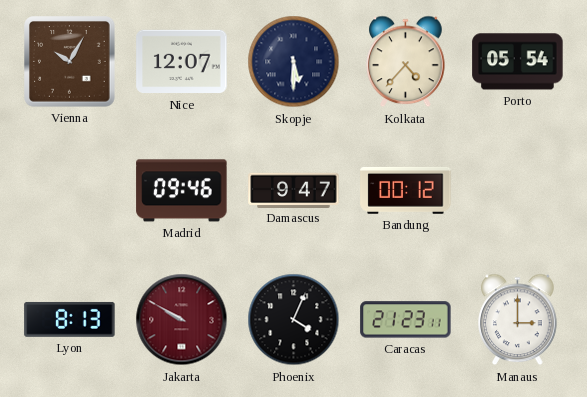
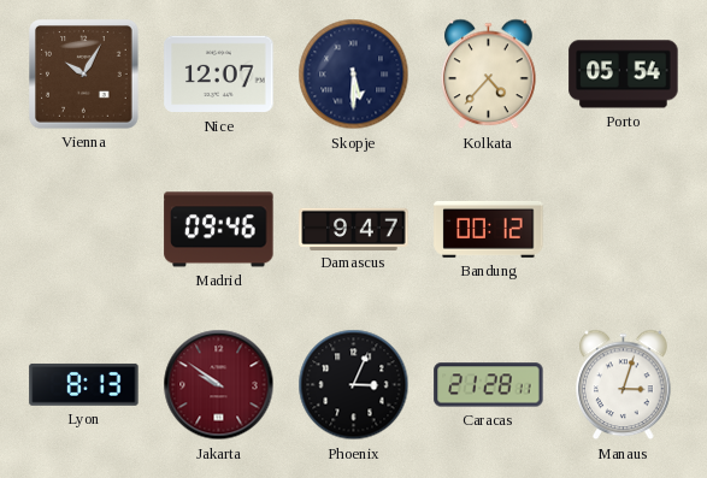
Jakarta: 9:50 -> 9:51 (219, 385)
Phoenix: 4:04 -> 3:04 (354, 385)
Caracas: 21:23 -> 21:28 (489, 385)
Manaus: 3:00 -> 3:03 (624, 385)
